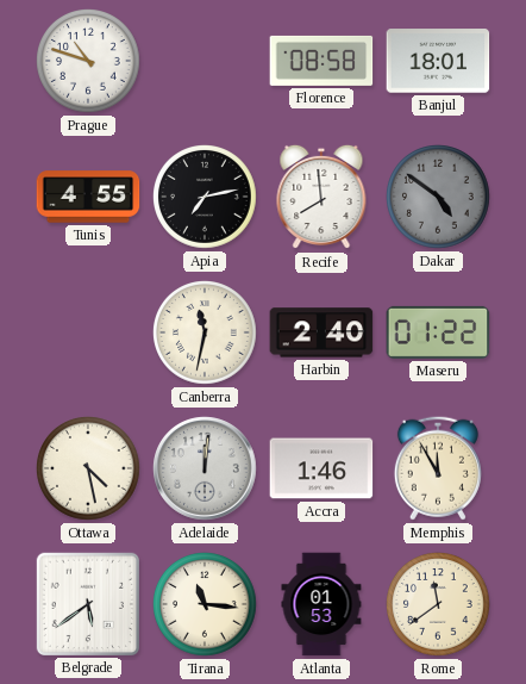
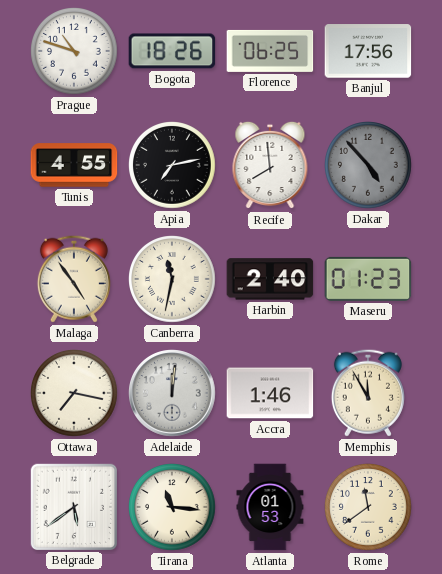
Bogota: none -> 18:26 (172, 51)
Florence: 08:58 -> 06:25 (270, 51)
Banjul: 18:01 -> 17:56 (368, 51)
Dakar: 4:51 -> 4:53 (369, 166)
Malaga: none -> 4:54 (74, 279)
Maseru: 01:22 -> 01:23 (368, 279)
Ottawa: 4:28 -> 7:17 (75, 394)
